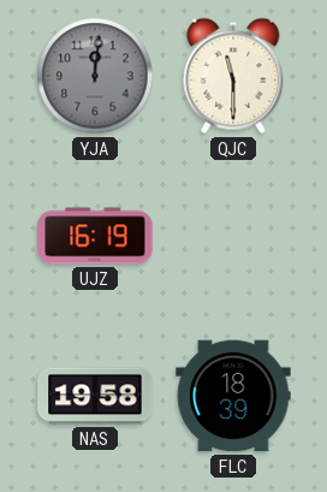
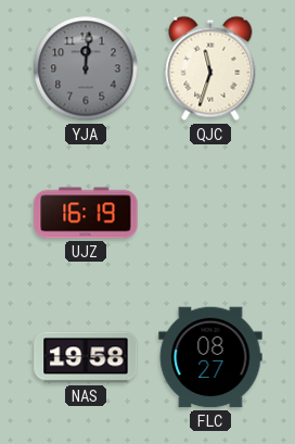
QJC: 11:30 -> 11:33 (210, 68)
FLC: 18:39 -> 08:27 (210, 357)
